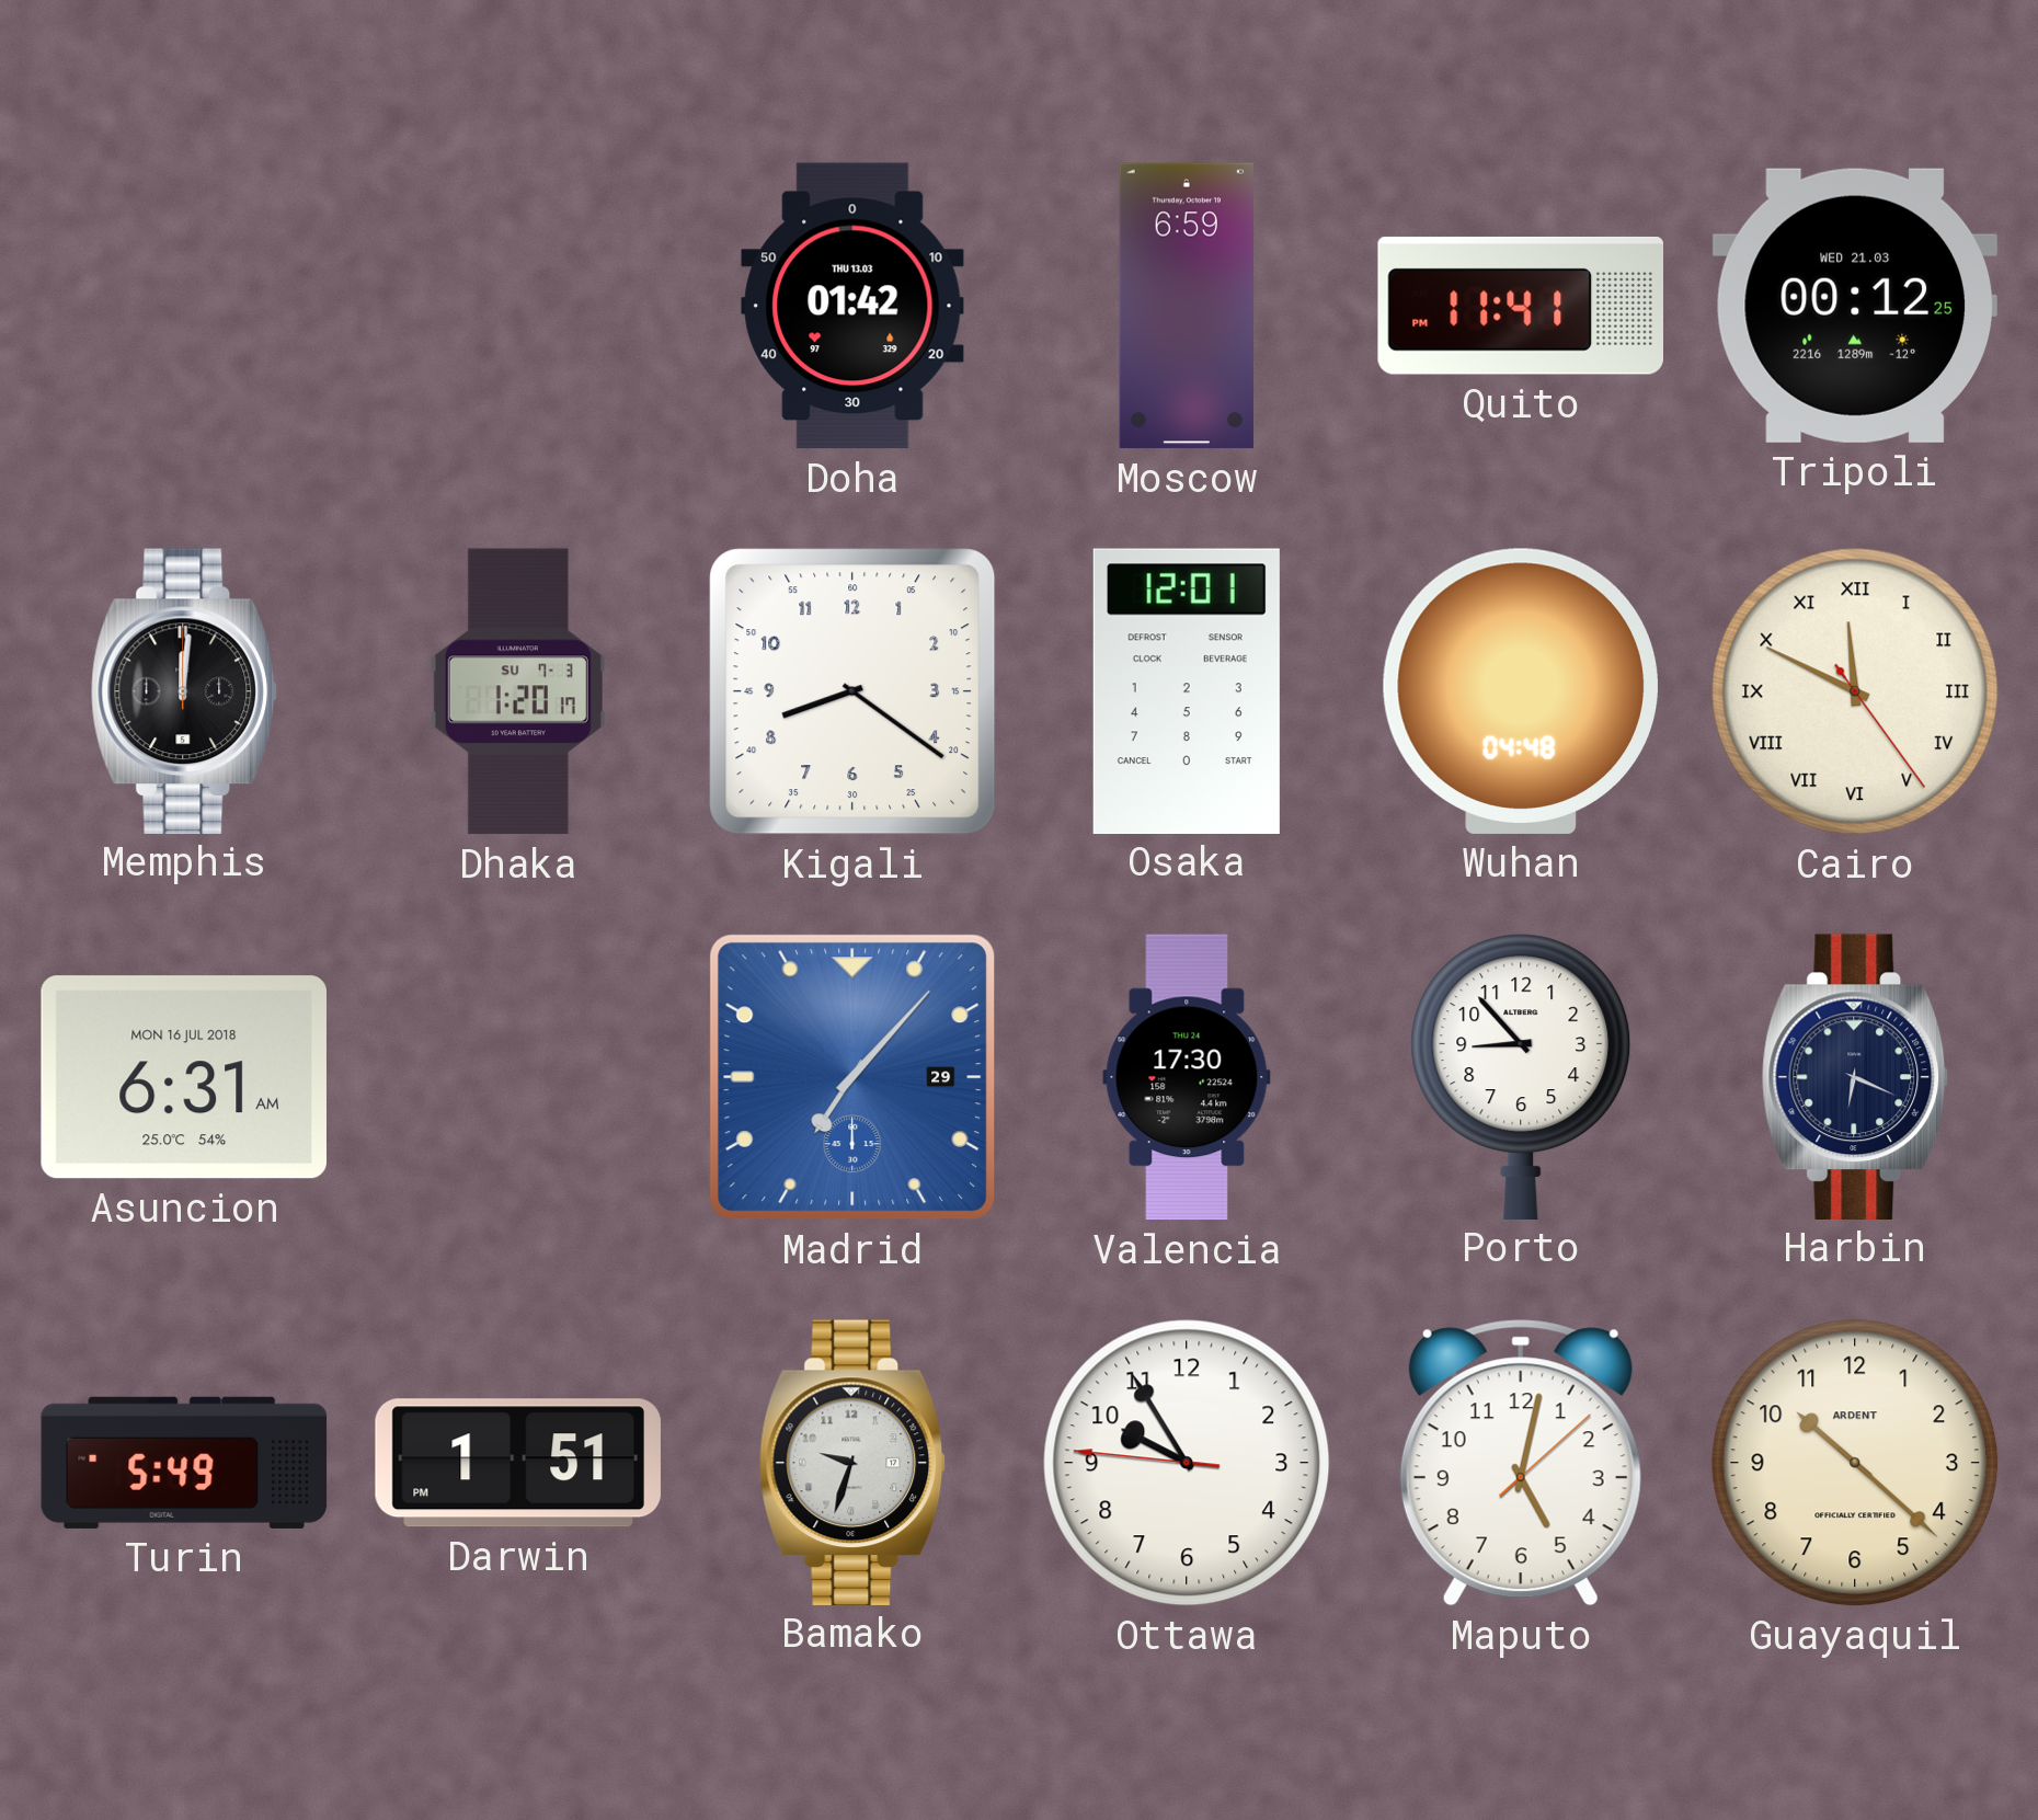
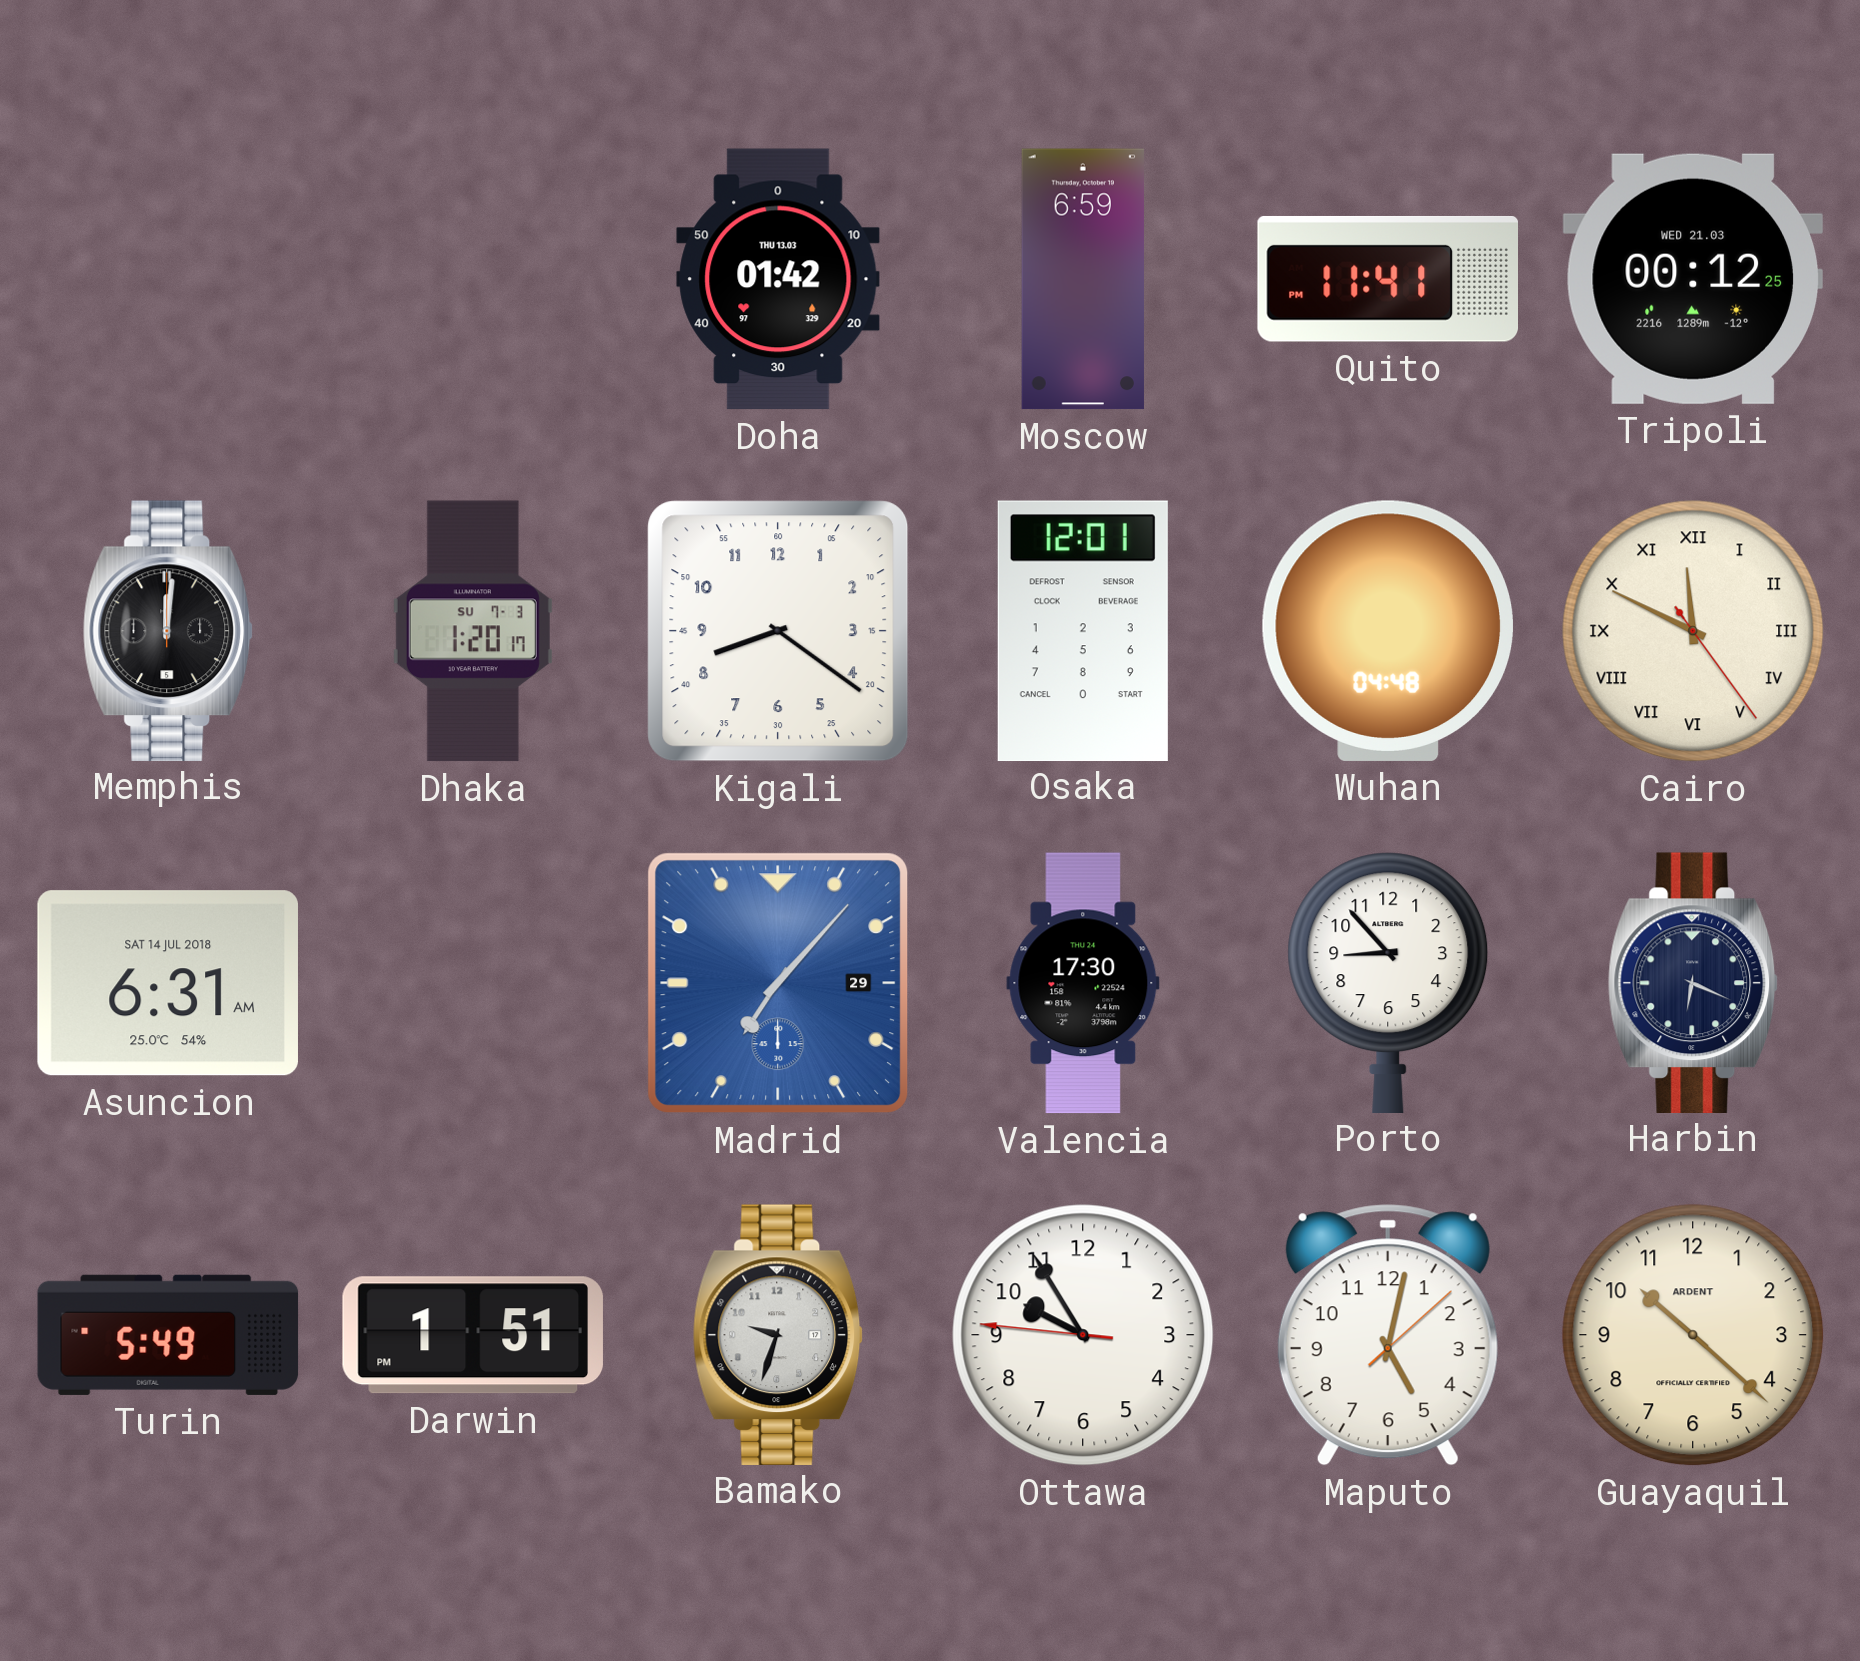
Asuncion date: MON 16 JUL 2018 -> SAT 14 JUL 2018 (168, 983)
